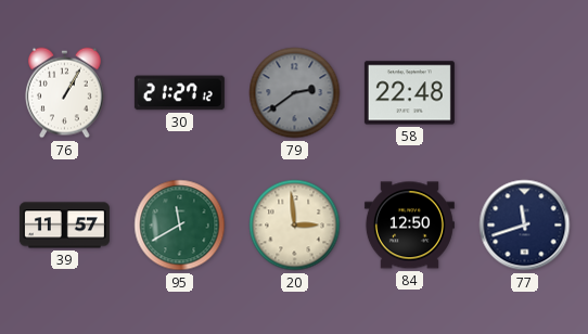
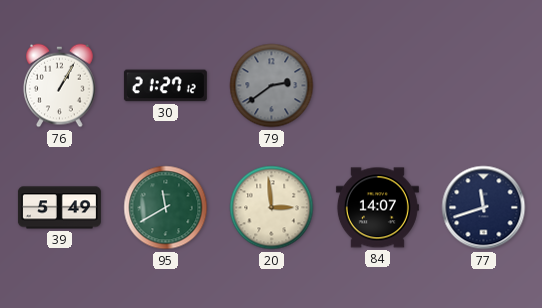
58: 22:48 -> none (409, 93)
39: 11:57 -> 5:49 (59, 208)
84: 12:50 -> 14:07 (377, 208)
